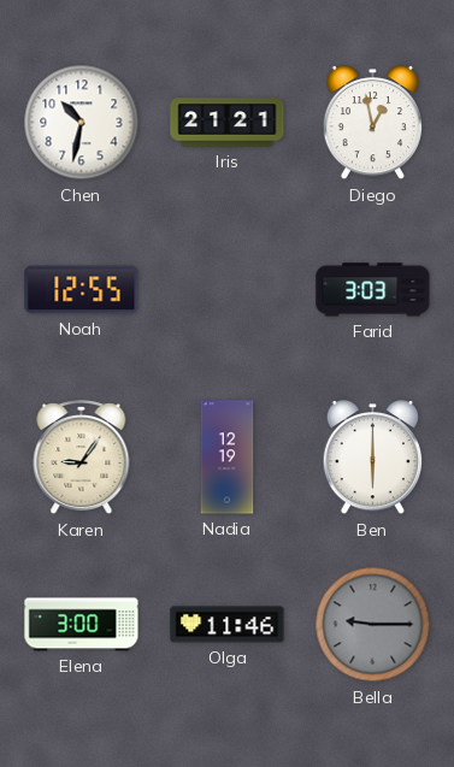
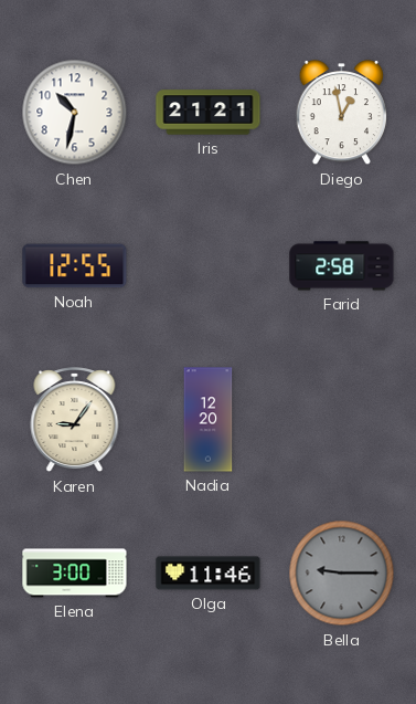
Farid: 3:03 -> 2:58 (342, 266)
Nadia: 12:19 -> 12:20 (209, 420)
Ben: 6:00 -> none (372, 458)
